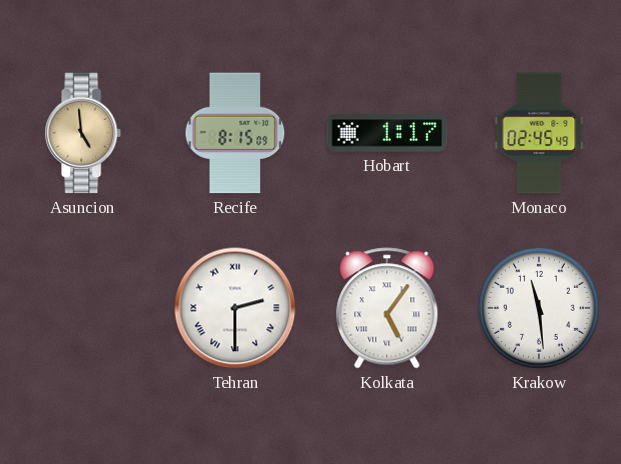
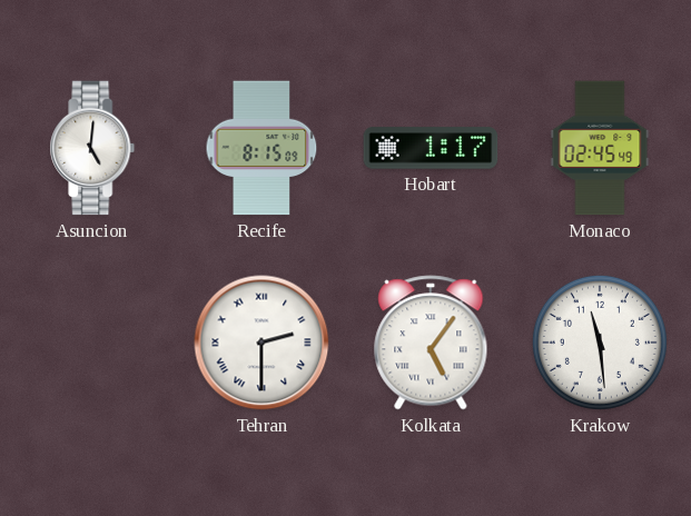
Asuncion: 4:59 -> 5:01 (92, 148)
Asuncion dial: champagne -> white (92, 148)
